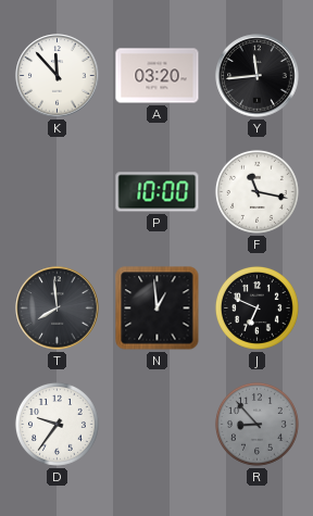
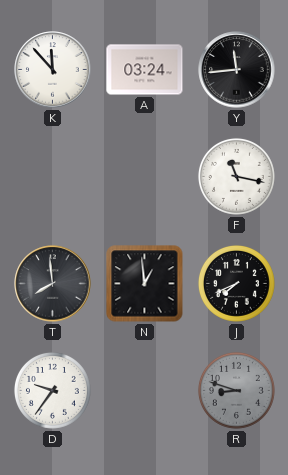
A: 03:20 -> 03:24 (145, 70)
P: 10:00 -> none (158, 192)
J: 6:49 -> 7:41 (236, 283)
R: 8:53 -> 8:48 (236, 390)
